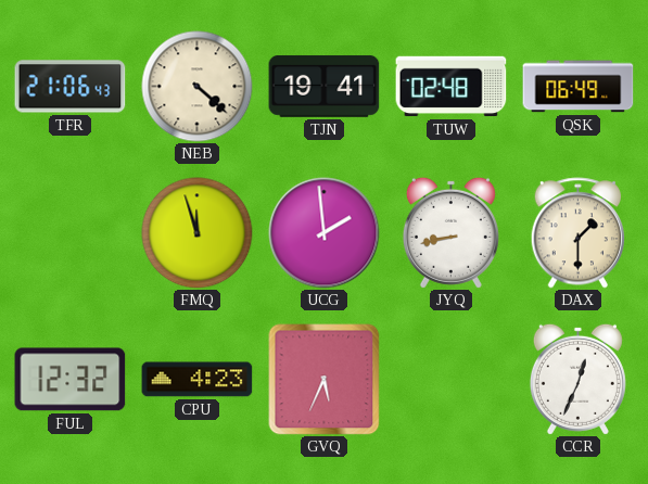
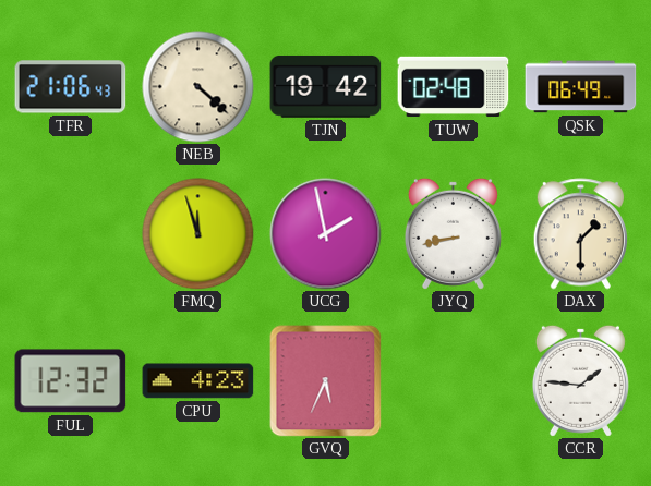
TJN: 19:41 -> 19:42 (326, 86)
UCG: 1:59 -> 1:58 (326, 234)
CCR: 12:34 -> 1:46 (580, 380)
